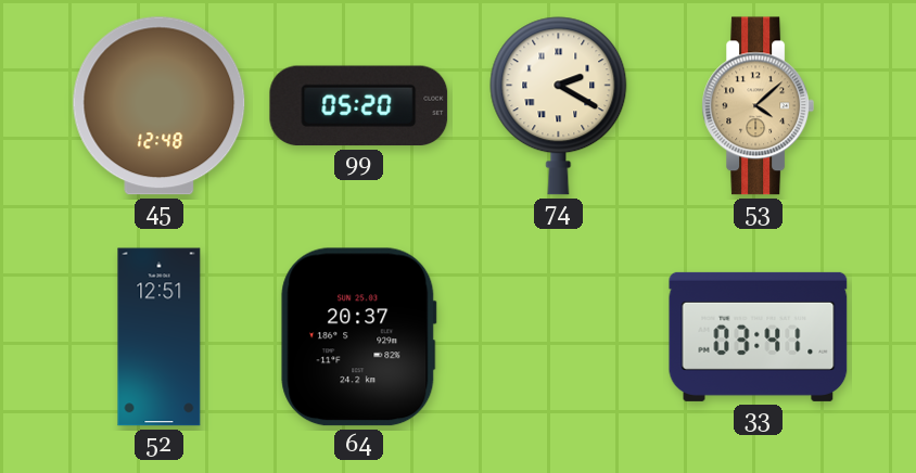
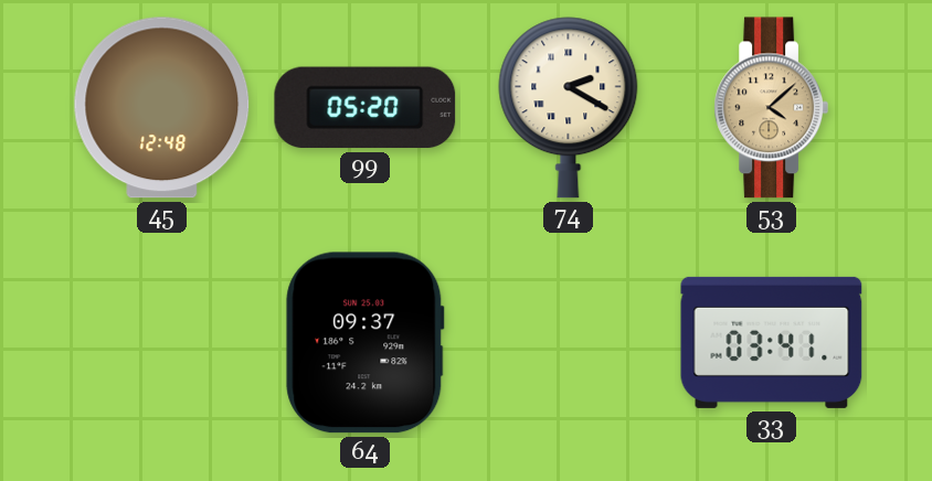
52: 12:51 -> none (160, 337)
64: 20:37 -> 09:37 (366, 343)
